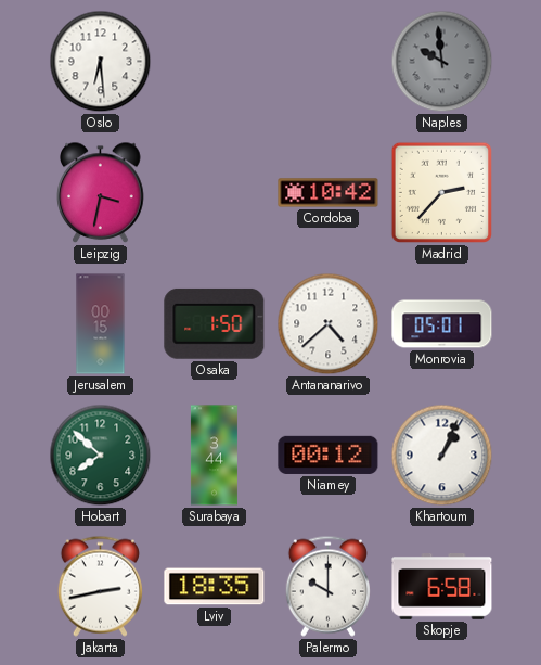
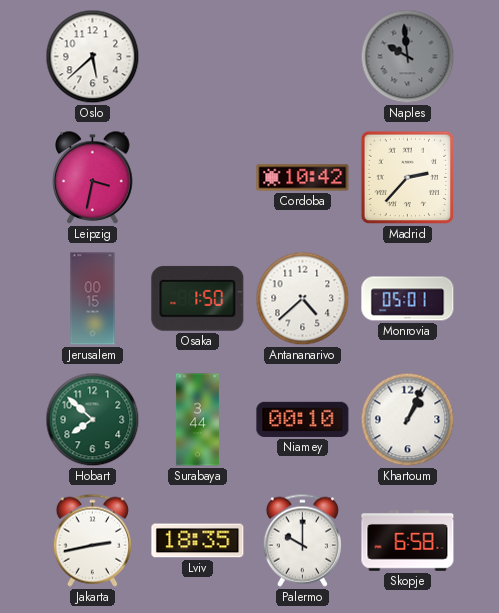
Oslo: 6:29 -> 5:38 (93, 57)
Niamey: 00:12 -> 00:10 (303, 419)
